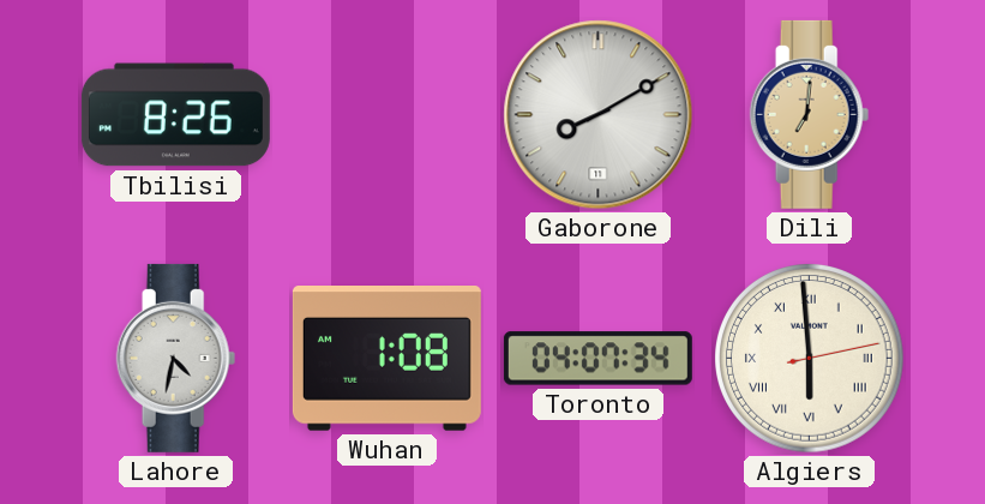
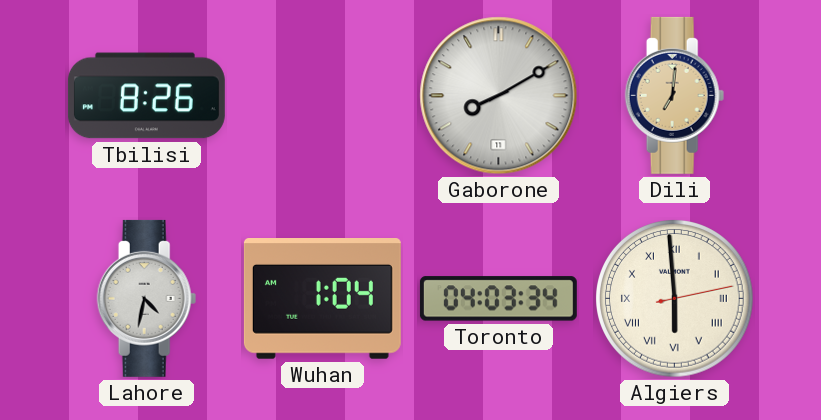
Wuhan: 1:08 -> 1:04 (322, 299)
Toronto: 04:07 -> 04:03 (498, 299)
